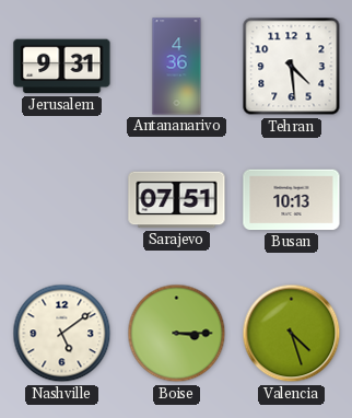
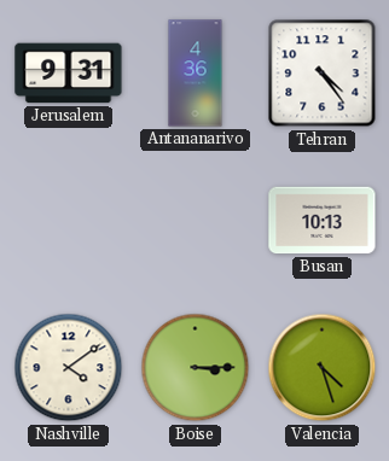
Tehran: 4:29 -> 4:24 (323, 74)
Sarajevo: 07:51 -> none (177, 200)
Nashville: 5:09 -> 4:09 (69, 368)
